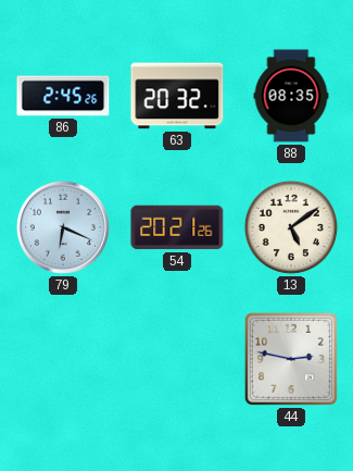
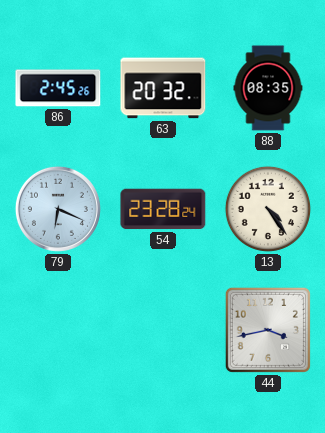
54: 20:21 -> 23:28 (163, 209)
13: 5:09 -> 4:24 (268, 209)
44: 2:47 -> 3:43 (268, 330)
